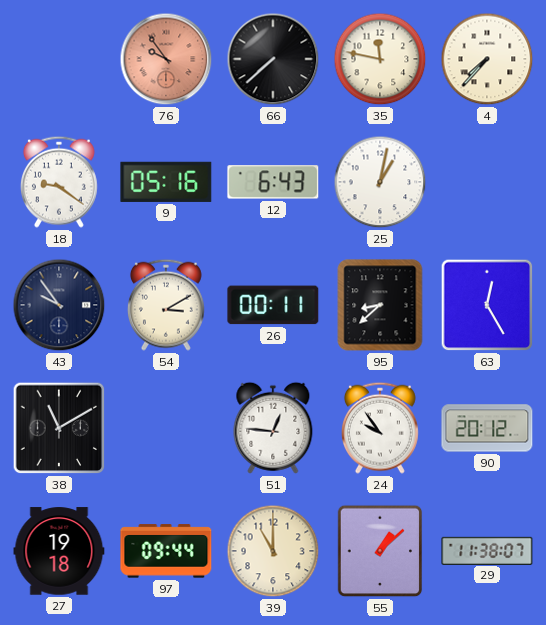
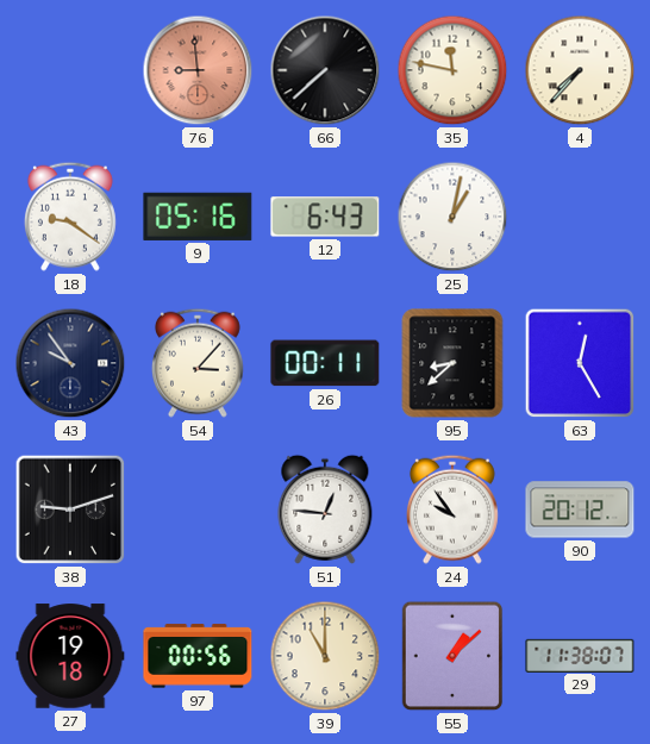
76: 9:54 -> 8:59 (198, 70)
54: 3:10 -> 3:07 (198, 363)
38: 11:10 -> 9:12 (70, 509)
97: 09:44 -> 00:56 (198, 656)
